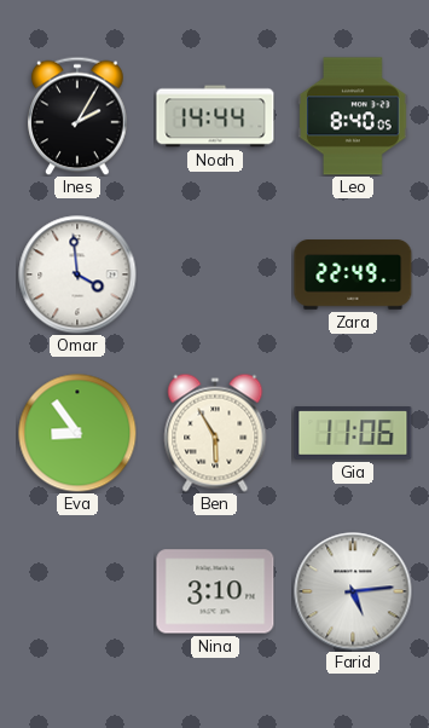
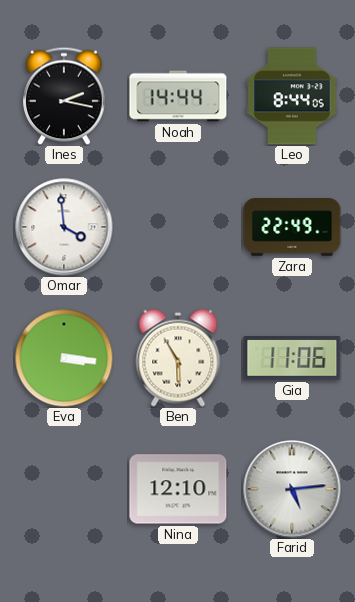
Ines: 2:05 -> 2:17 (64, 96)
Leo: 8:40 -> 8:44 (292, 96)
Eva: 8:54 -> 3:16 (64, 358)
Nina: 3:10 -> 12:10 (178, 489)
